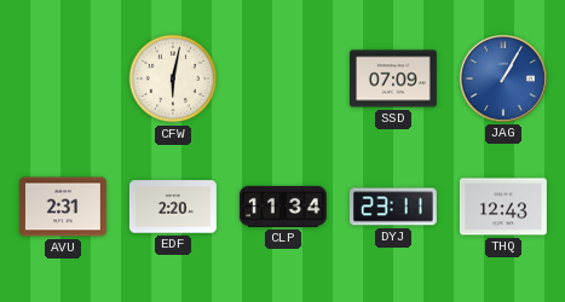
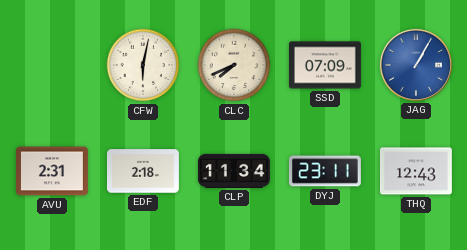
CLC: none -> 7:41 (234, 65)
EDF: 2:20 -> 2:18 (143, 171)
